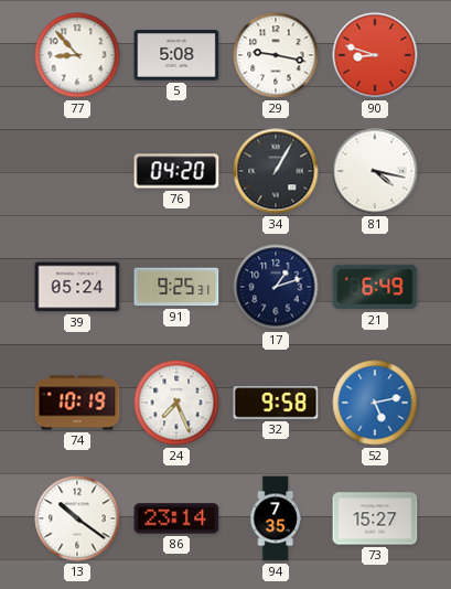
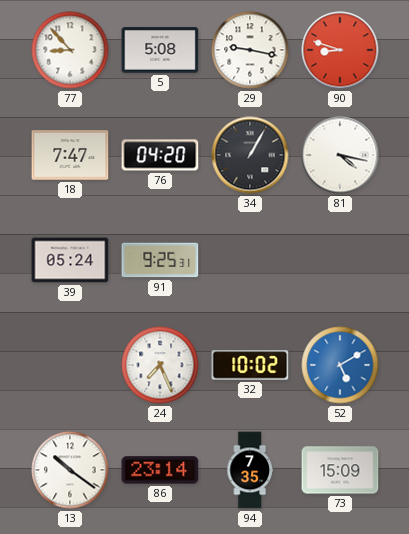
18: none -> 7:47 (70, 155)
17: 1:12 -> none (276, 287)
21: 6:49 -> none (375, 287)
74: 10:19 -> none (77, 403)
32: 9:58 -> 10:02 (250, 365)
52: 5:13 -> 5:10 (340, 365)
73: 15:27 -> 15:09 (340, 470)
